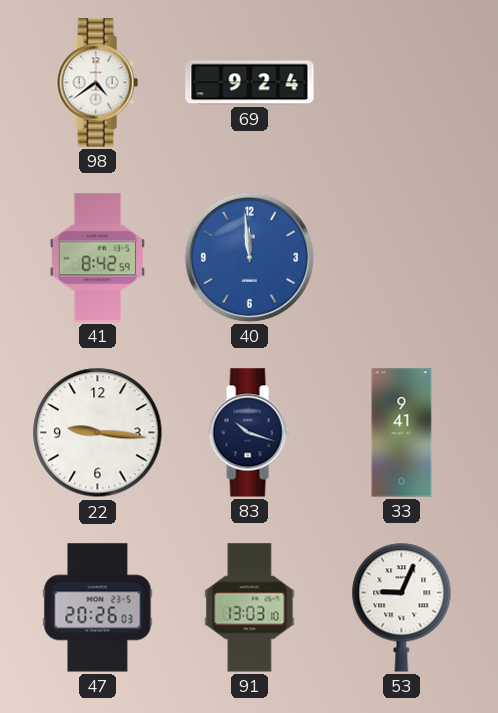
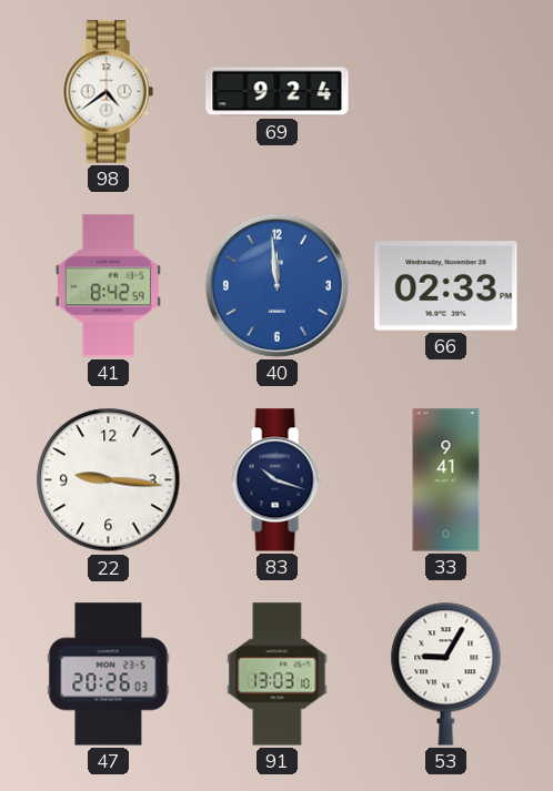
66: none -> 02:33 (446, 286)
53: 9:04 -> 9:05 (446, 673)
